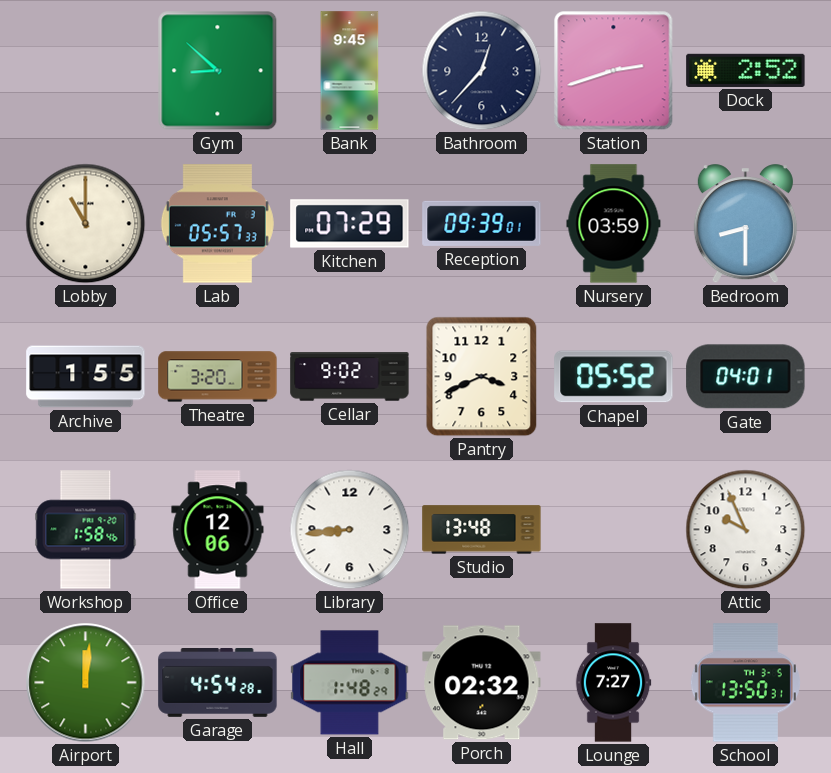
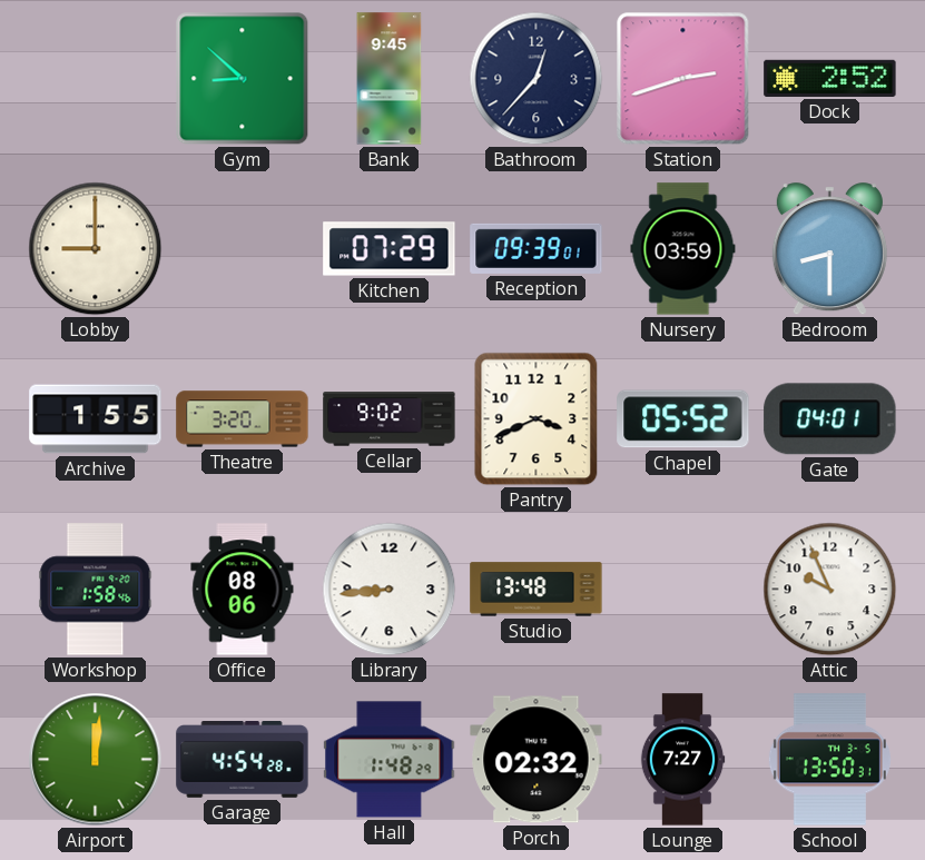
Lobby: 11:00 -> 9:00 (96, 249)
Lab: 05:57 -> none (217, 224)
Office: 12:06 -> 08:06 (243, 590)
